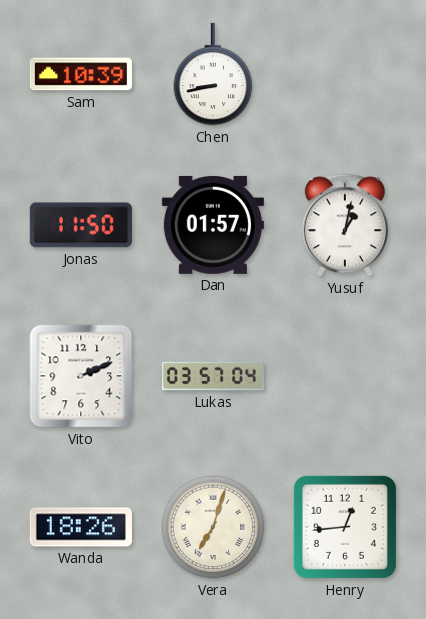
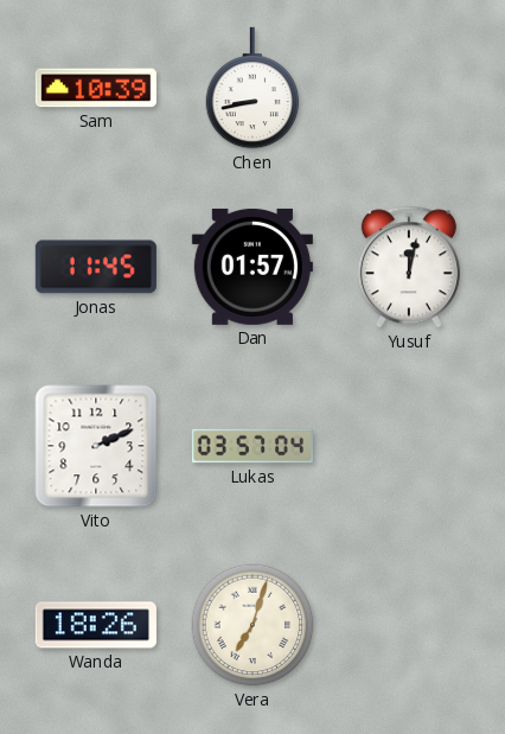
Jonas: 11:50 -> 11:45 (96, 267)
Yusuf: 1:02 -> 12:02 (409, 267)
Henry: 12:44 -> none (345, 527)
